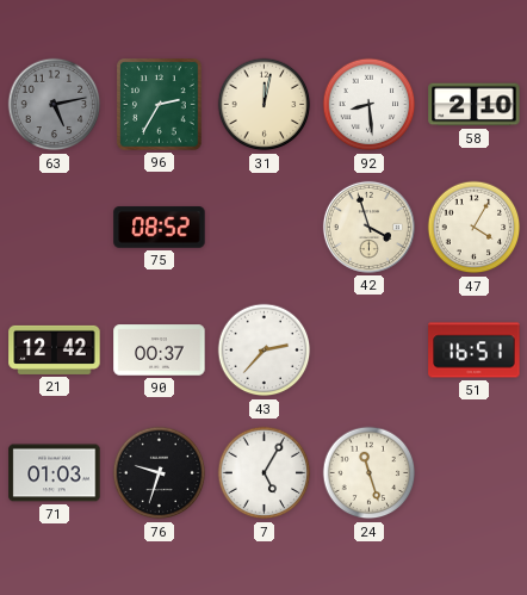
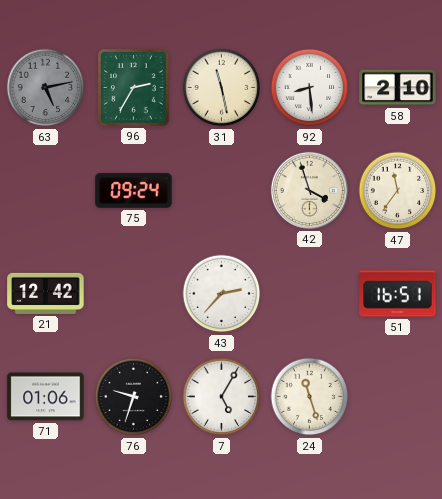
31: 12:02 -> 11:28 (222, 88)
75: 08:52 -> 09:24 (134, 191)
47: 4:05 -> 11:36 (398, 191)
90: 00:37 -> none (160, 351)
71: 01:03 -> 01:06 (46, 397)
